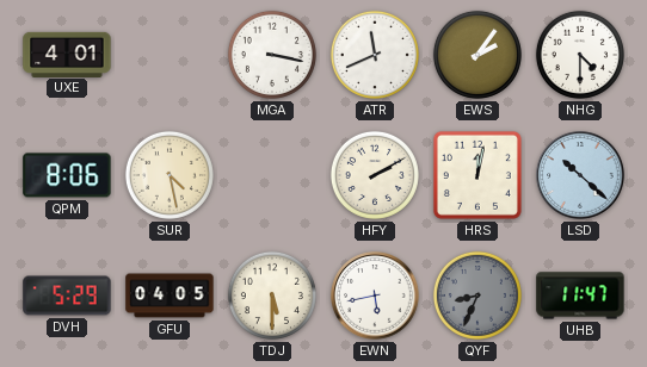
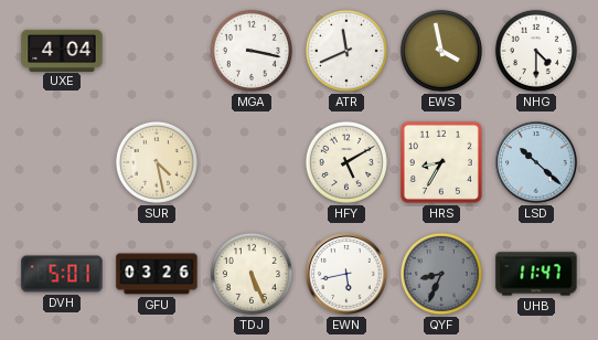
UXE: 4:01 -> 4:04 (62, 50)
EWS: 2:06 -> 3:58 (441, 51)
QPM: 8:06 -> none (67, 175)
HFY: 2:10 -> 5:10 (346, 162)
HRS: 12:02 -> 8:35 (441, 162)
DVH: 5:29 -> 5:01 (62, 274)
GFU: 04:05 -> 03:26 (157, 274)
TDJ: 5:30 -> 5:26 (252, 274)
